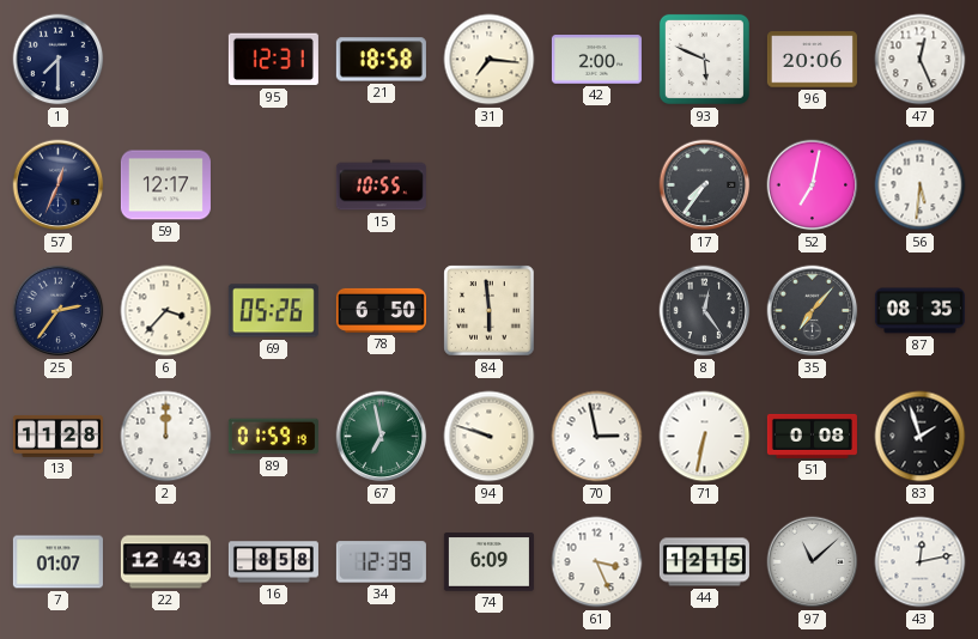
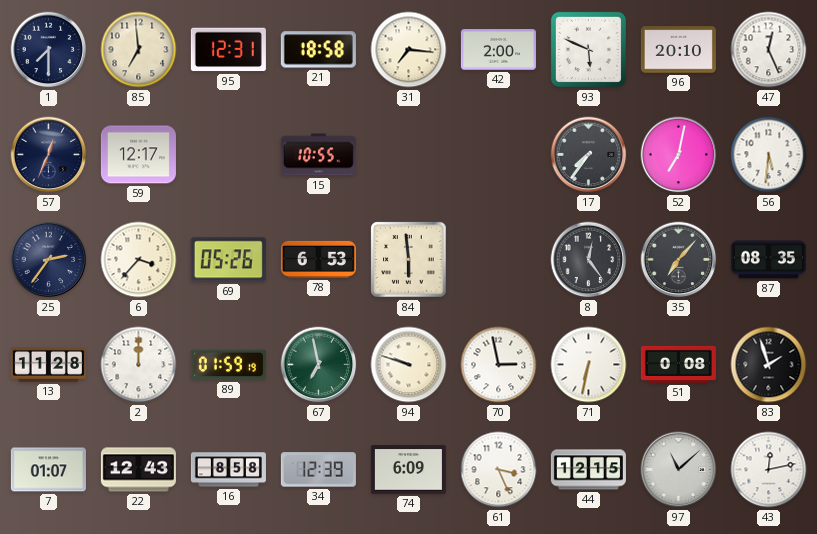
85: none -> 6:59 (139, 50)
96: 20:06 -> 20:10 (678, 50)
78: 6:50 -> 6:53 (318, 259)
